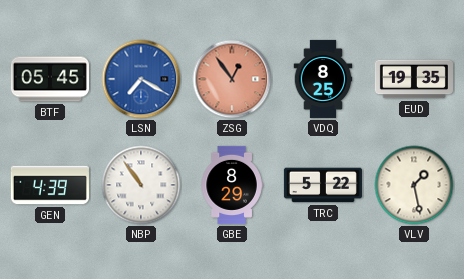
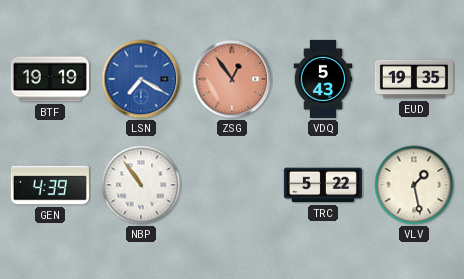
BTF: 05:45 -> 19:19 (50, 79)
VDQ: 8:25 -> 5:43 (323, 79)
GBE: 8:29 -> none (232, 185)
